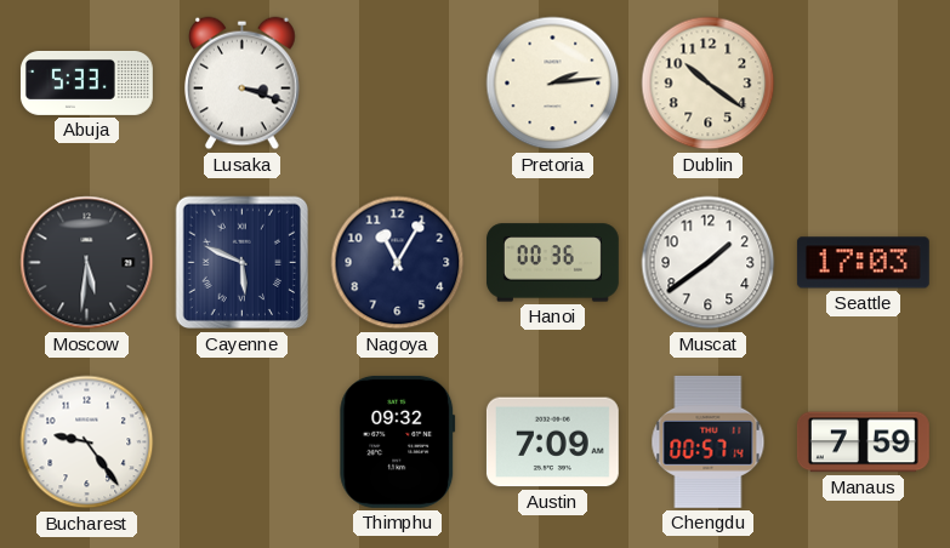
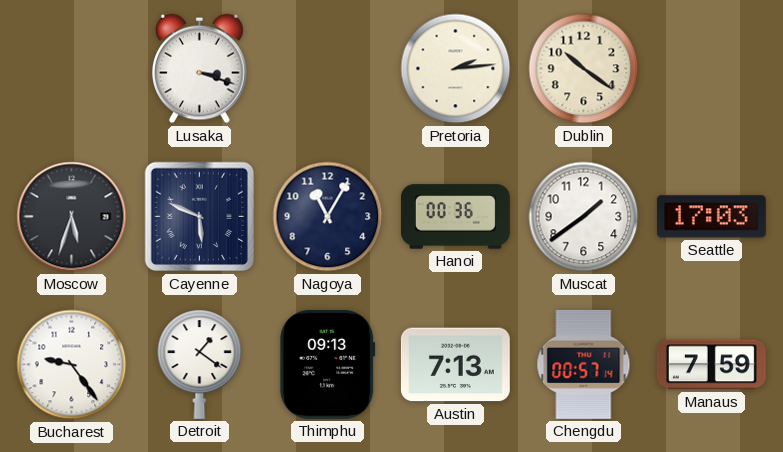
Abuja: 5:33 -> none (87, 82)
Moscow: 5:31 -> 5:33 (72, 217)
Detroit: none -> 1:21 (200, 364)
Thimphu: 09:32 -> 09:13 (328, 364)
Austin: 7:09 -> 7:13 (455, 365)
